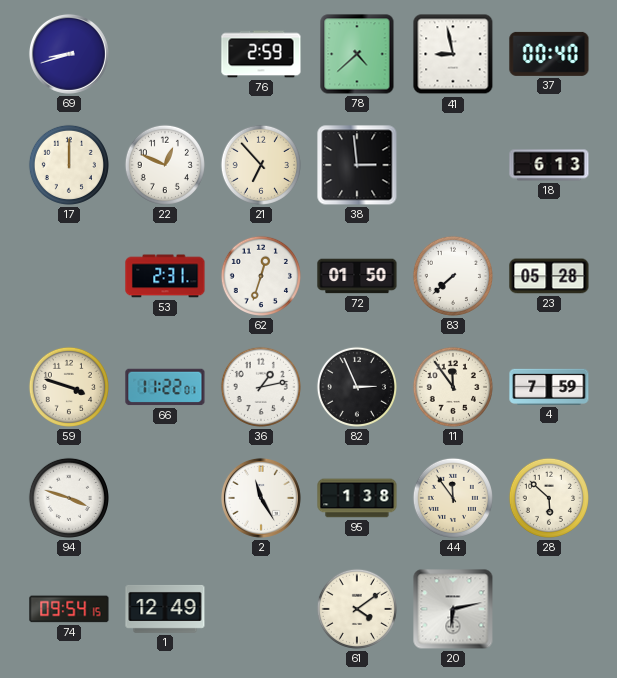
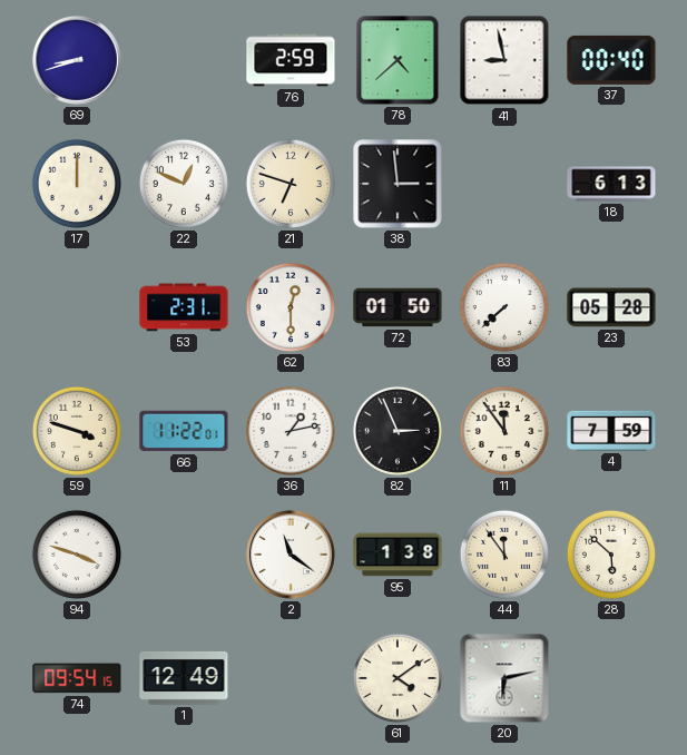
21: 6:53 -> 6:48 (291, 184)
62: 12:33 -> 12:30 (291, 307)
2: 11:25 -> 11:21 (291, 555)
